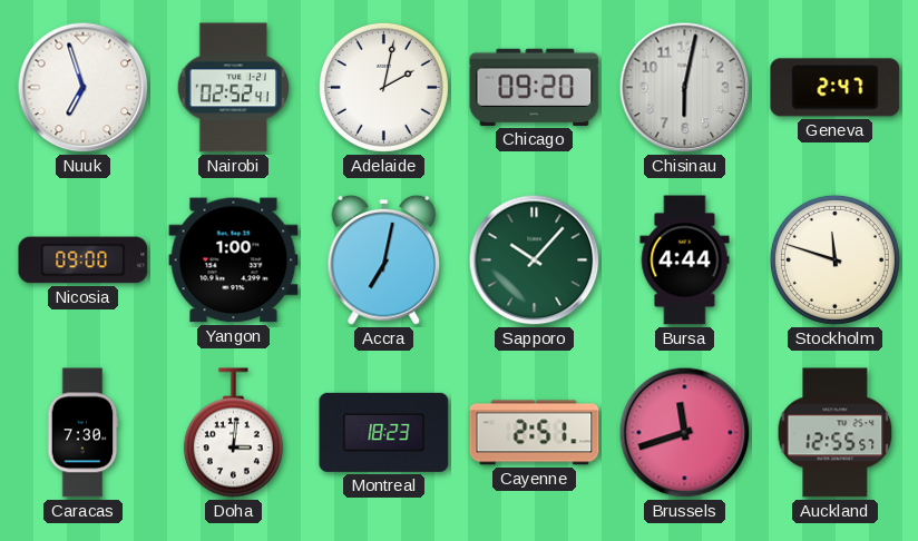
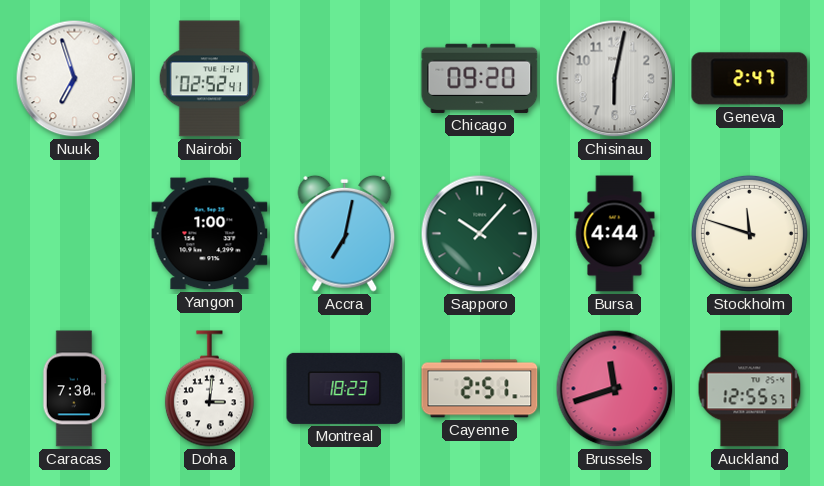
Adelaide: 2:02 -> none (383, 87)
Nicosia: 09:00 -> none (84, 260)
